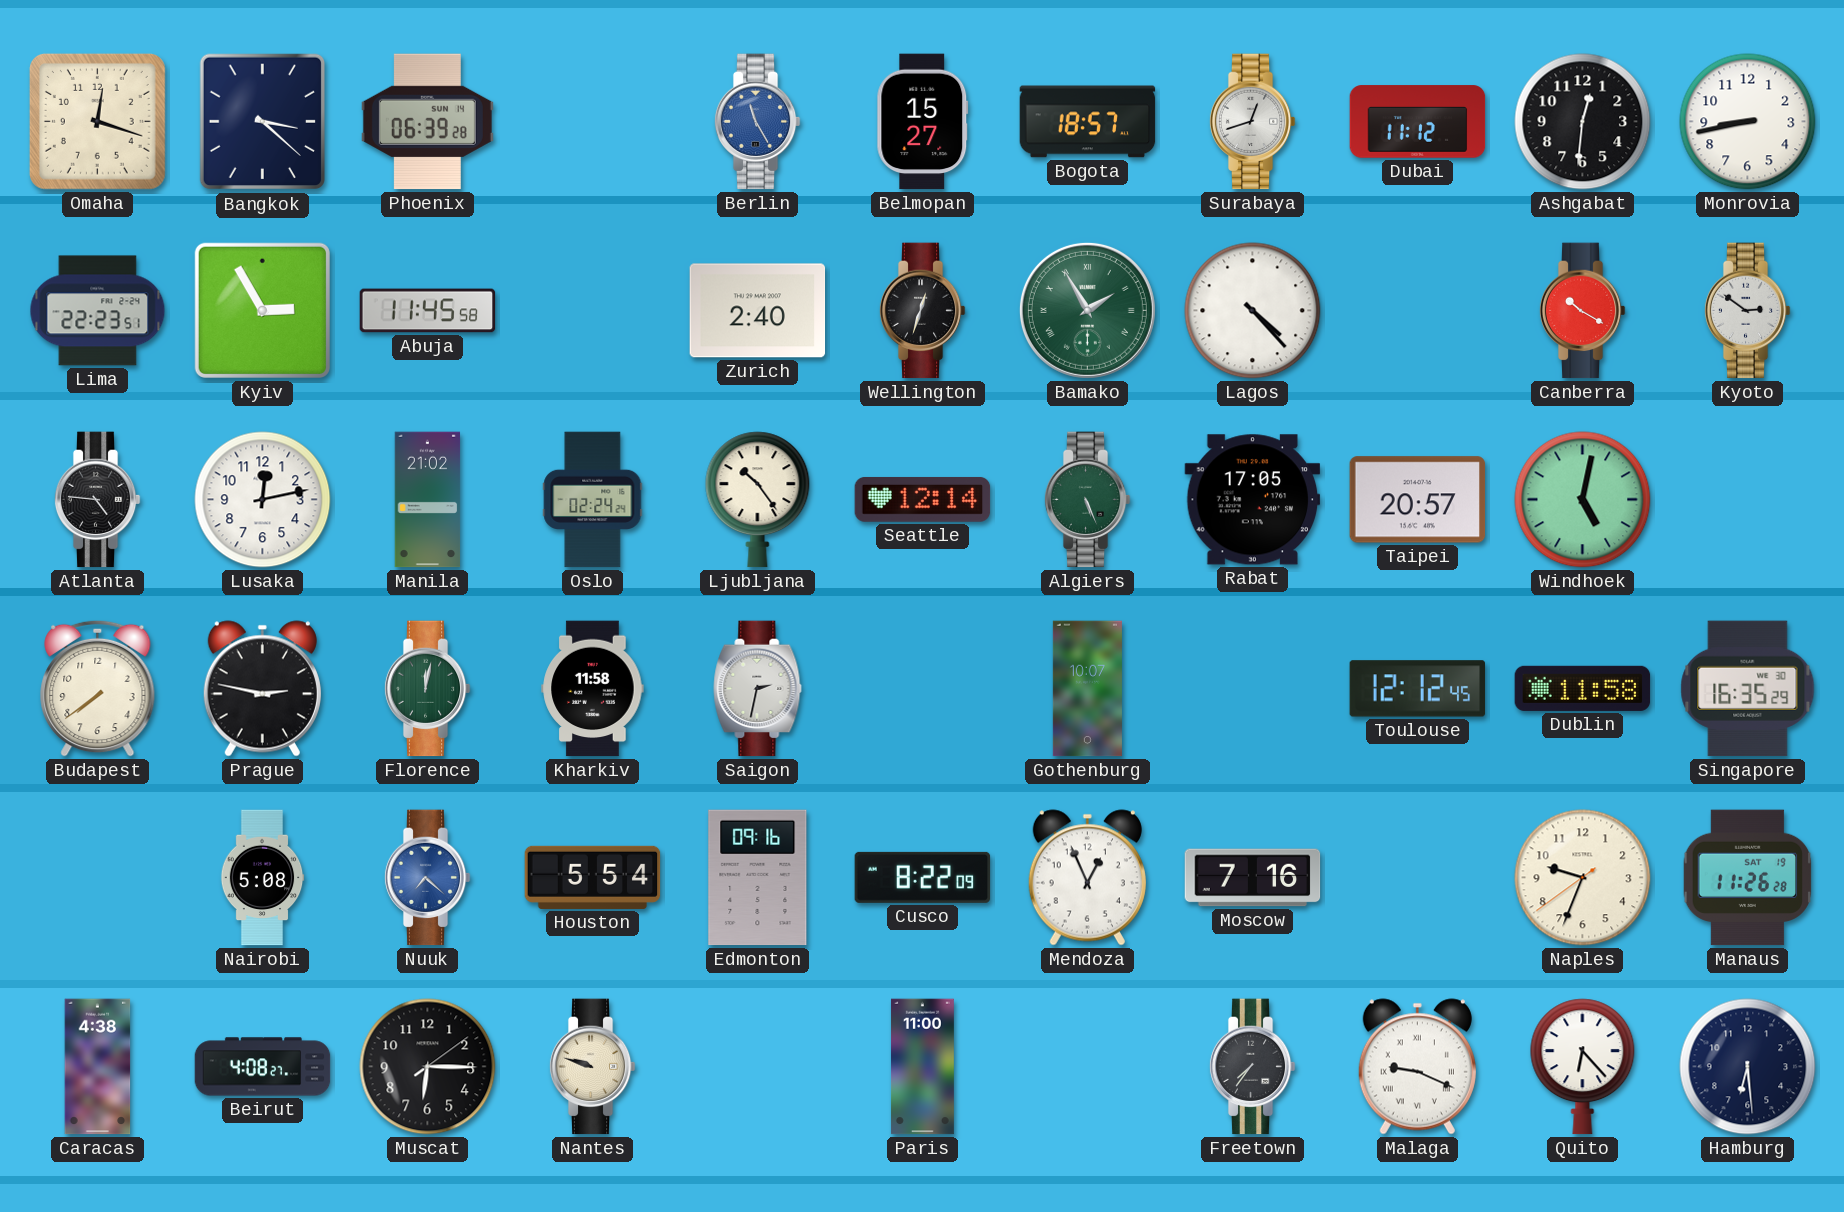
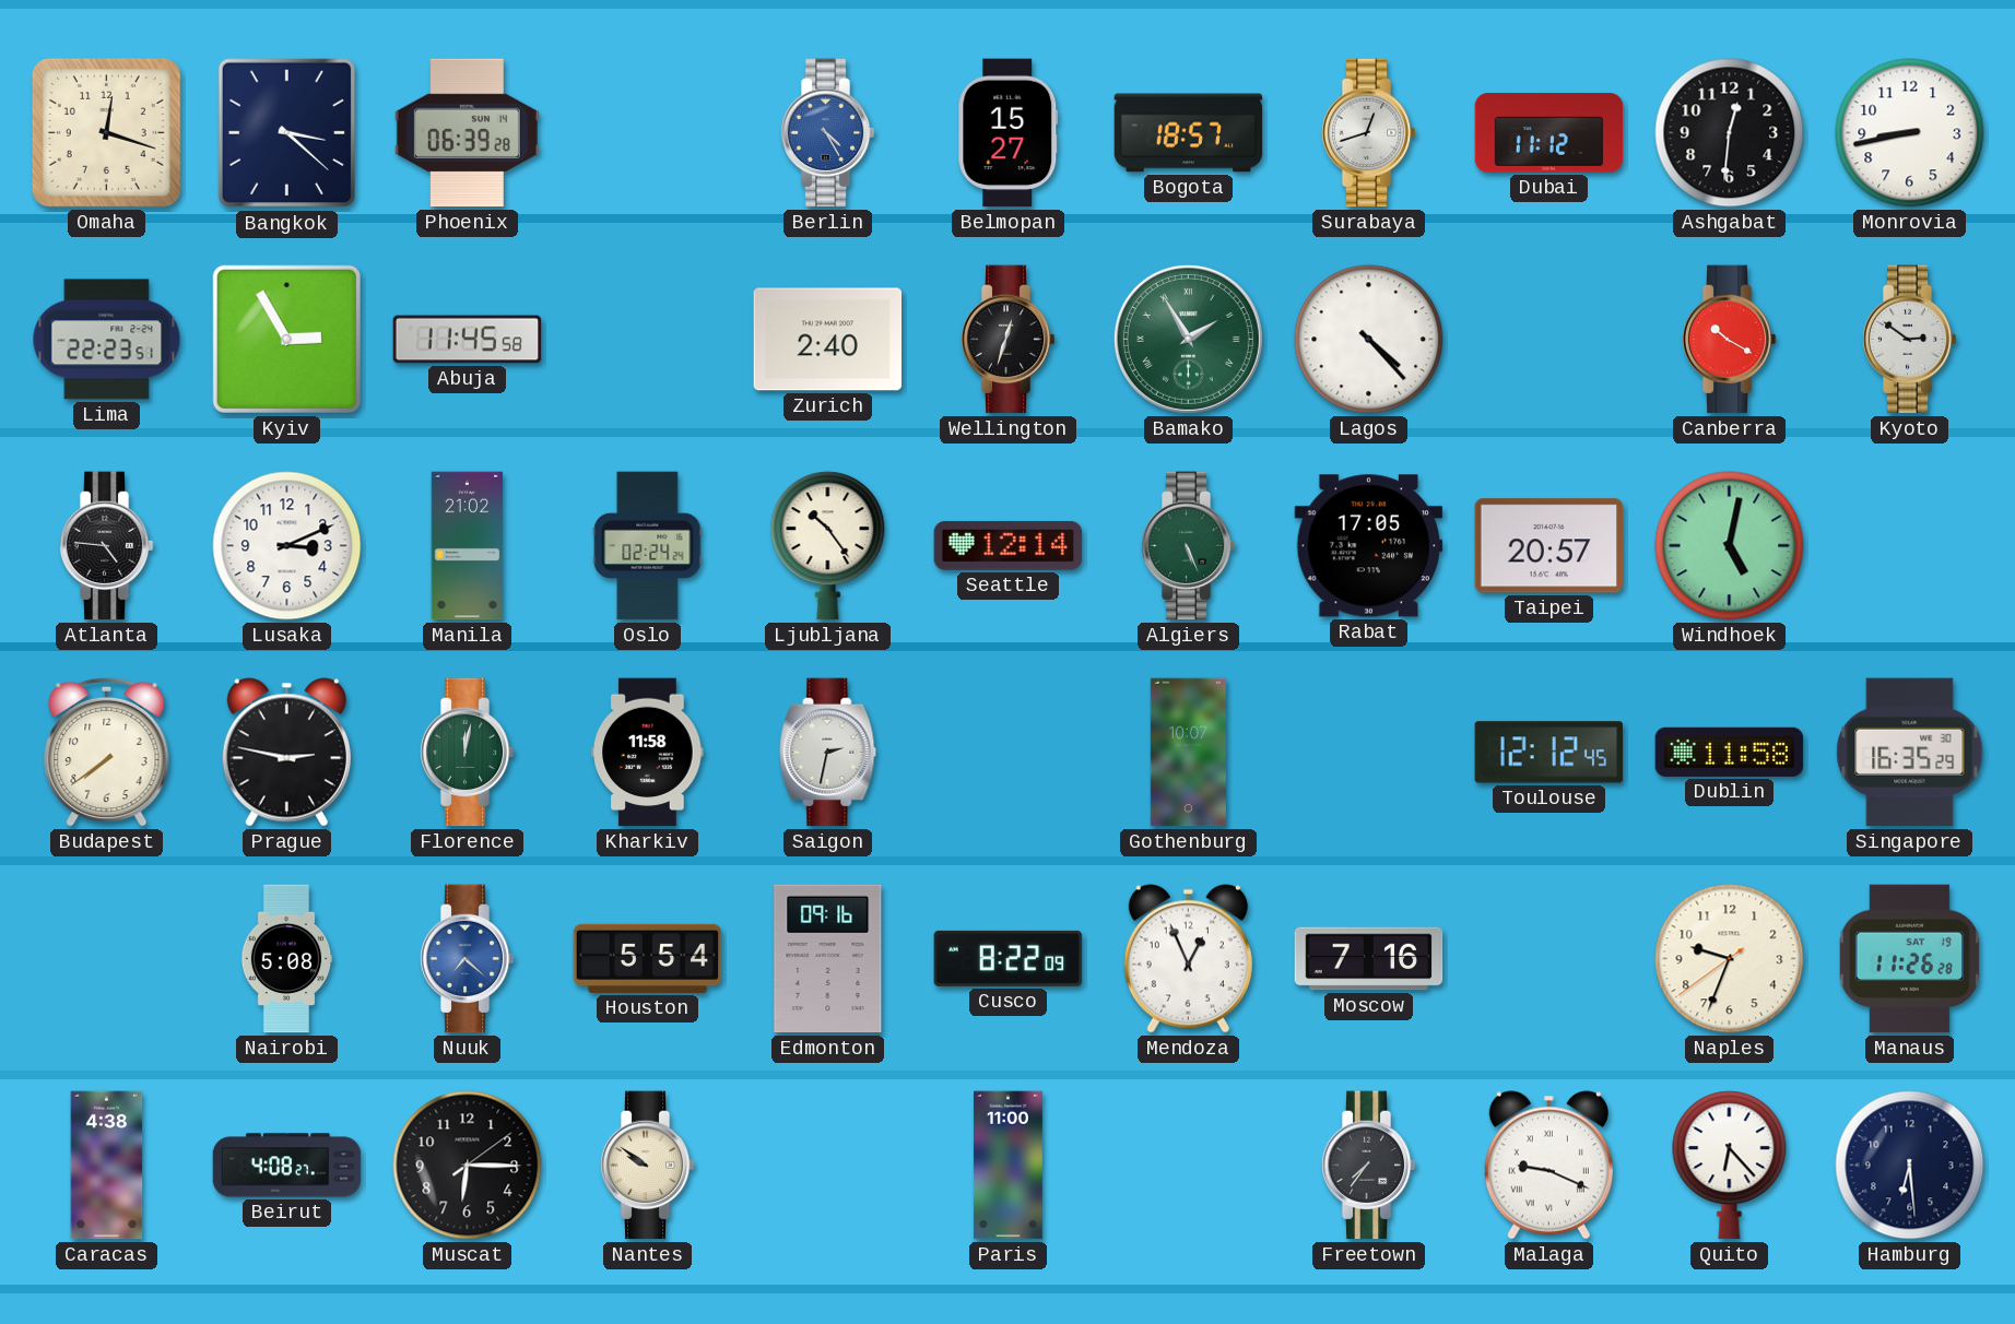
Berlin: 11:25 -> 4:25 (827, 133)
Lusaka: 12:13 -> 3:11 (287, 546)
Nantes: 9:48 -> 9:51 (647, 1166)
